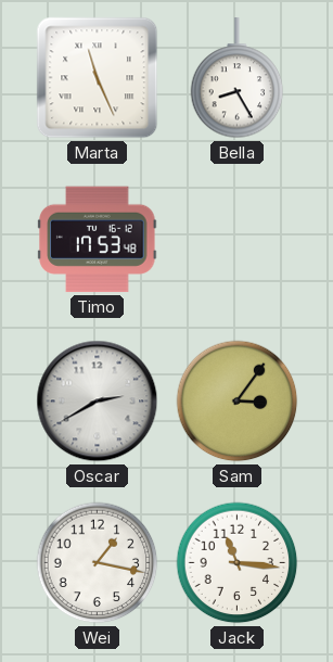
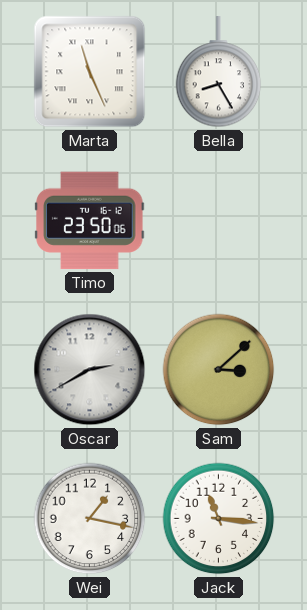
Timo: 17:53 -> 23:50 (90, 221)
Sam: 3:06 -> 3:08 (219, 370)
